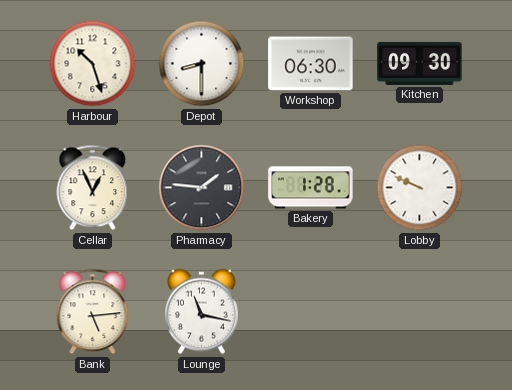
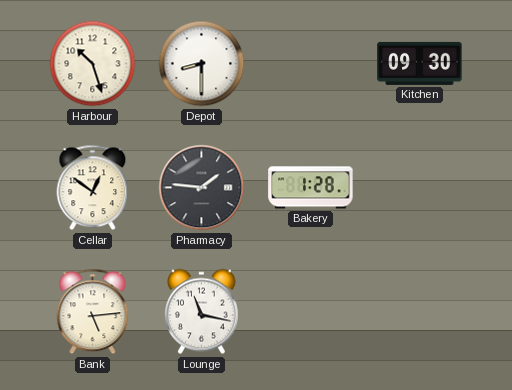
Workshop: 06:30 -> none (311, 64)
Cellar: 12:56 -> 12:51 (93, 188)
Lobby: 9:49 -> none (420, 188)
